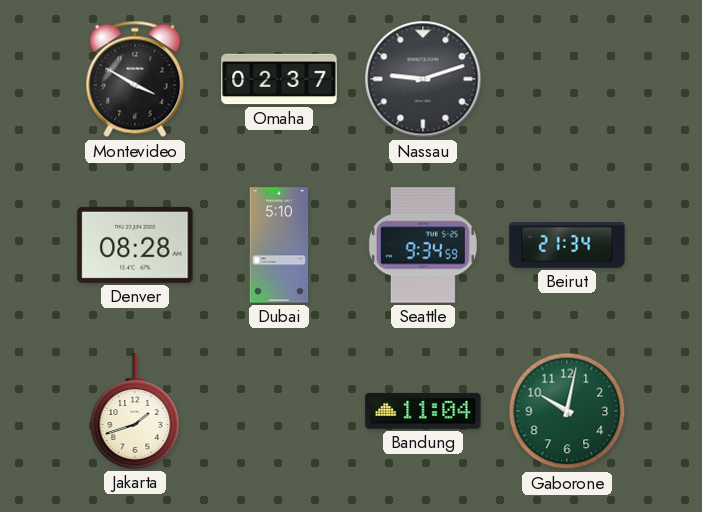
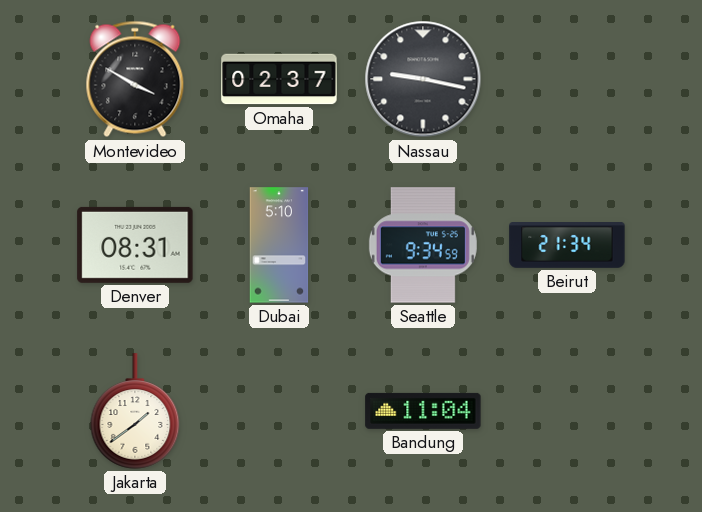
Nassau: 9:12 -> 9:17 (423, 79)
Denver: 08:28 -> 08:31 (135, 245)
Jakarta: 1:42 -> 1:39 (135, 411)
Gaborone: 10:02 -> none (567, 411)
